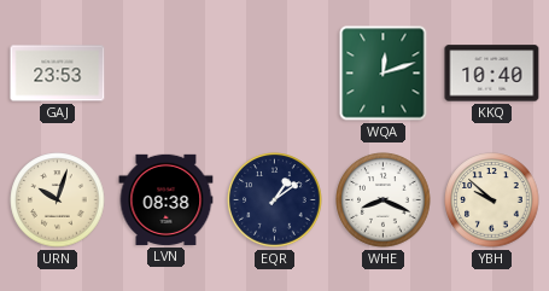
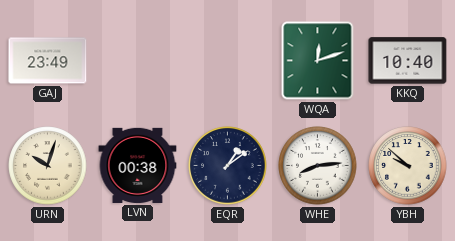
GAJ: 23:53 -> 23:49 (48, 61)
LVN: 08:38 -> 00:38 (138, 165)
WHE: 8:19 -> 8:14 (318, 166)
